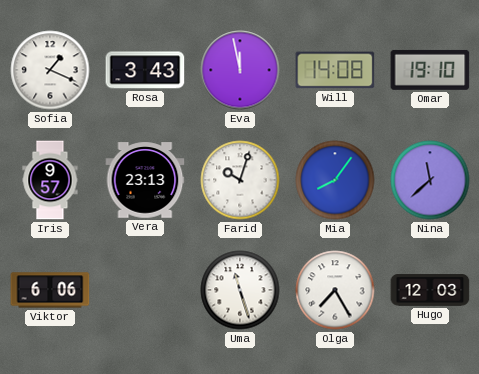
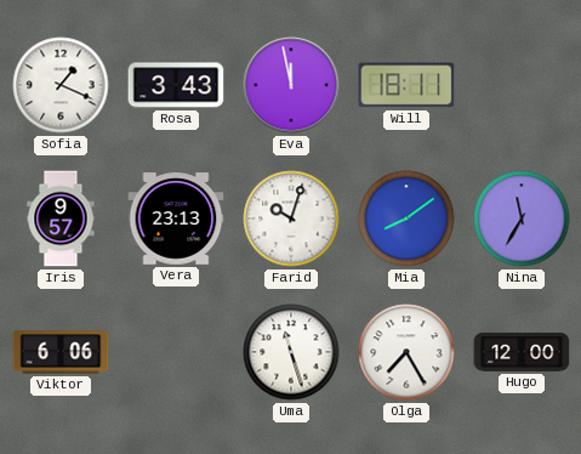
Will: 14:08 -> 18:11 (406, 85)
Omar: 19:10 -> none (430, 70)
Mia: 8:06 -> 8:09 (406, 219)
Nina: 11:38 -> 11:35 (522, 219)
Hugo: 12:03 -> 12:00 (522, 352)
